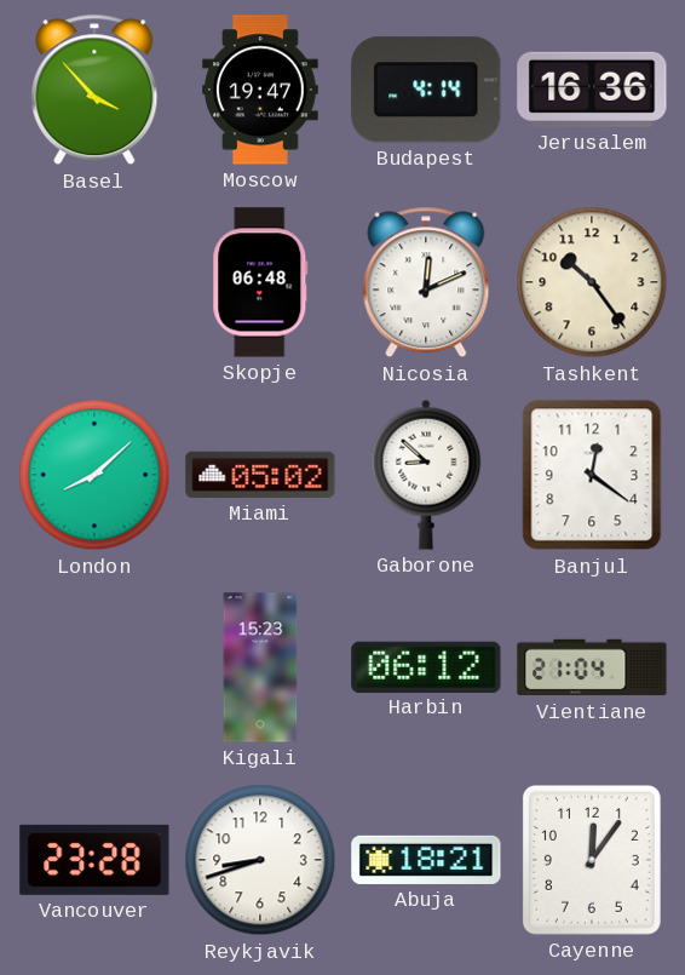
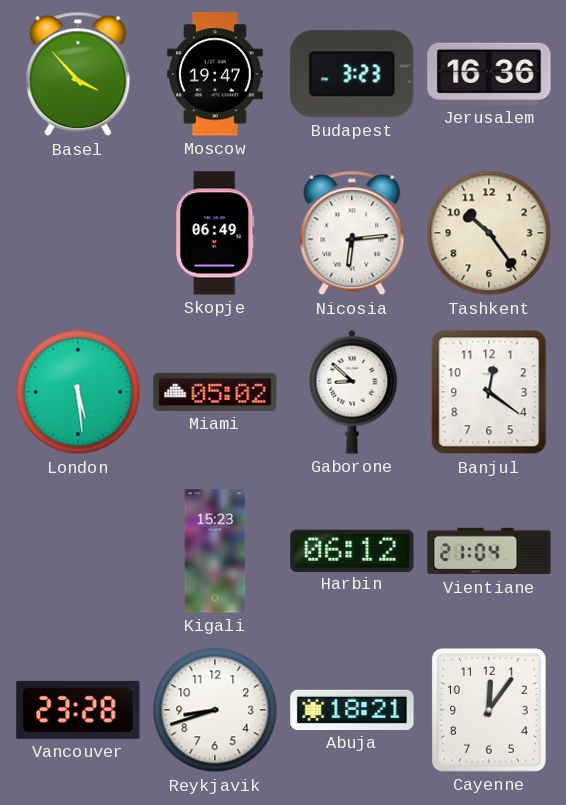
Budapest: 4:14 -> 3:23 (352, 74)
Skopje: 06:48 -> 06:49 (215, 233)
Nicosia: 12:11 -> 6:14 (352, 233)
London: 8:08 -> 5:29 (78, 392)
